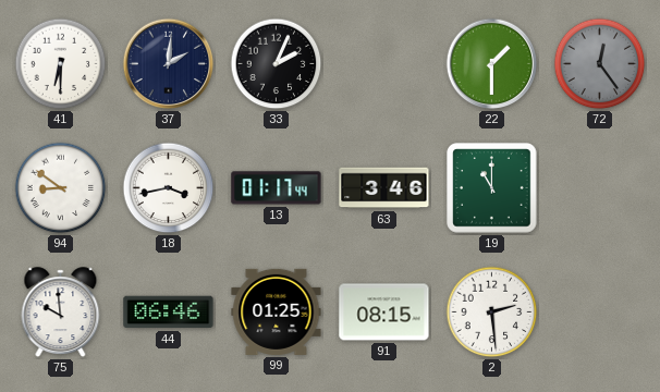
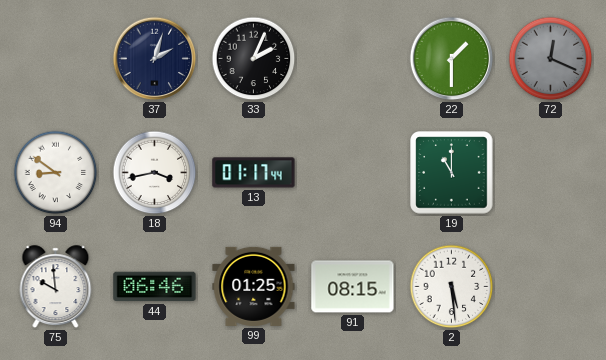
41: 6:30 -> none (61, 64)
37: 2:01 -> 2:03 (155, 59)
72: 12:24 -> 12:19 (551, 59)
63: 3:46 -> none (384, 188)
2: 2:29 -> 5:29 (452, 287)
